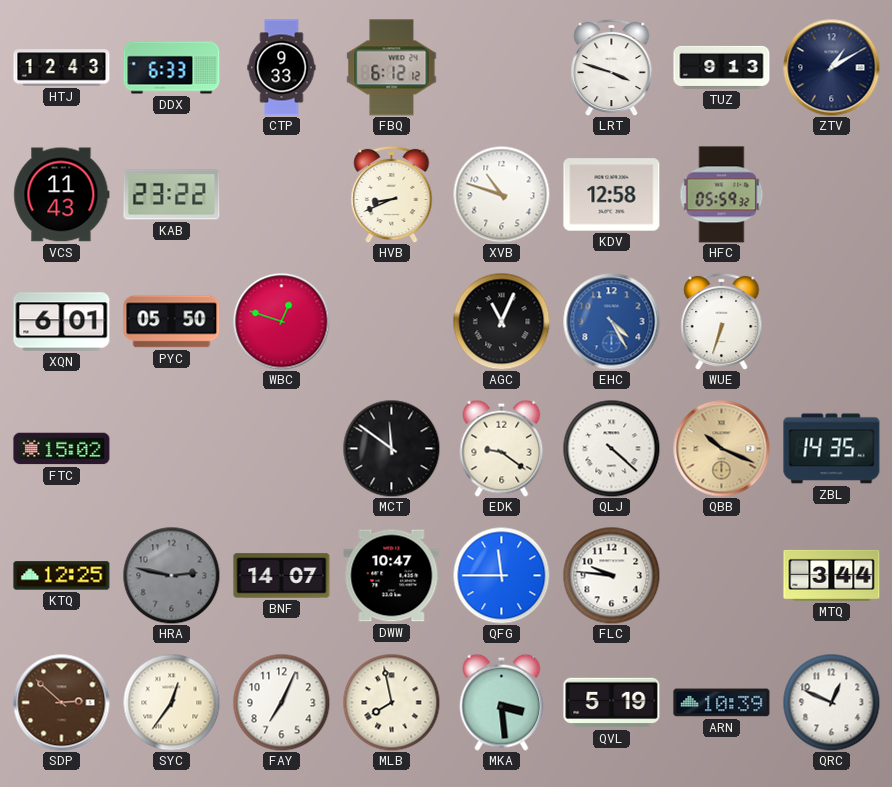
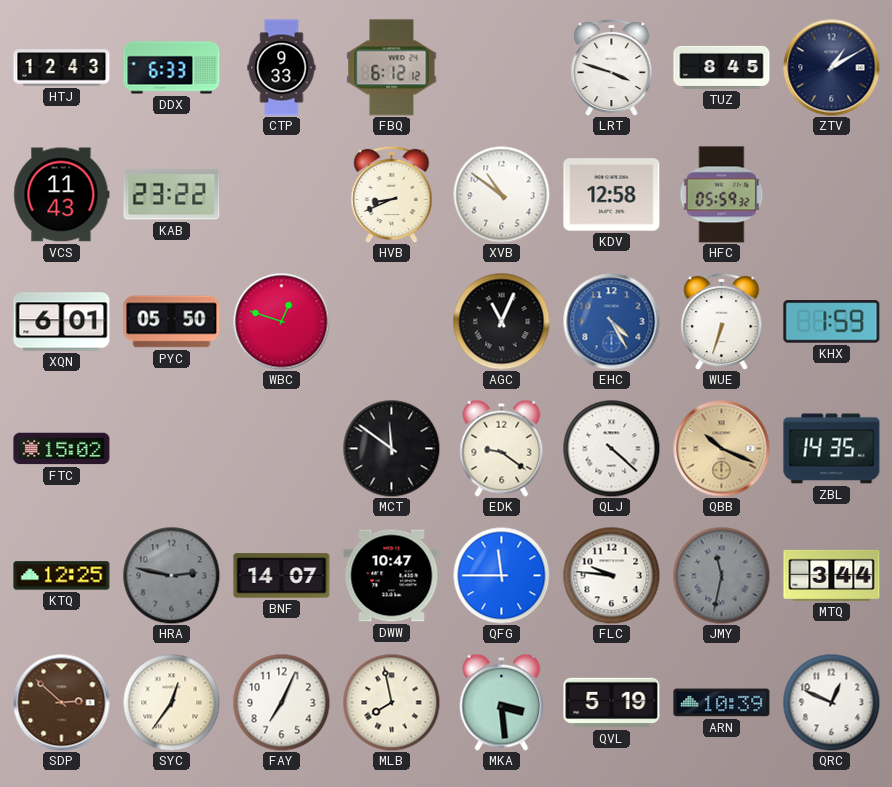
TUZ: 9:13 -> 8:45 (722, 67)
XVB: 10:48 -> 10:51 (501, 194)
KHX: none -> 1:59 (832, 322)
JMY: none -> 11:32 (721, 575)
